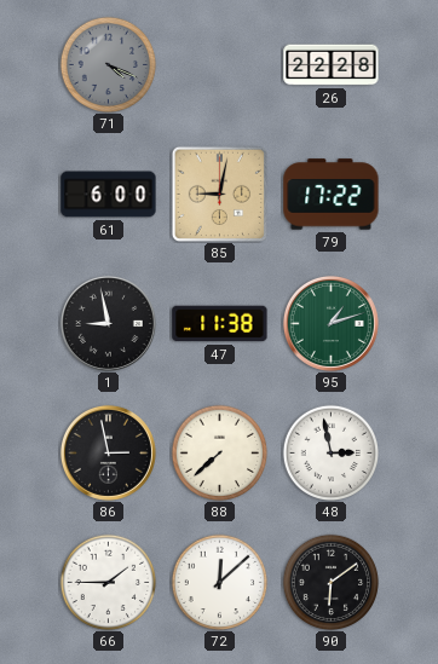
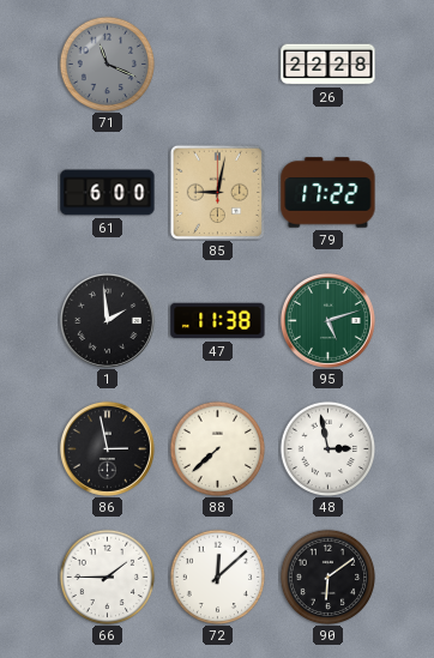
71: 4:19 -> 11:19 (107, 64)
1: 8:58 -> 1:59 (107, 320)
95: 1:12 -> 5:12 (327, 320)
